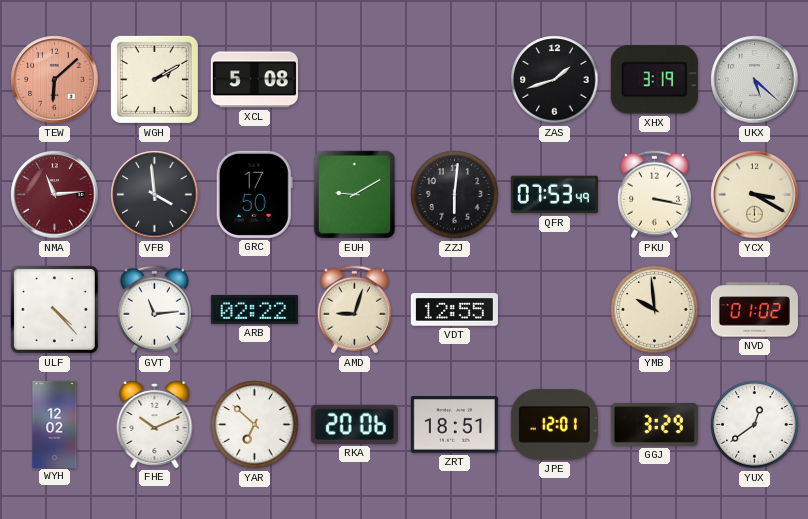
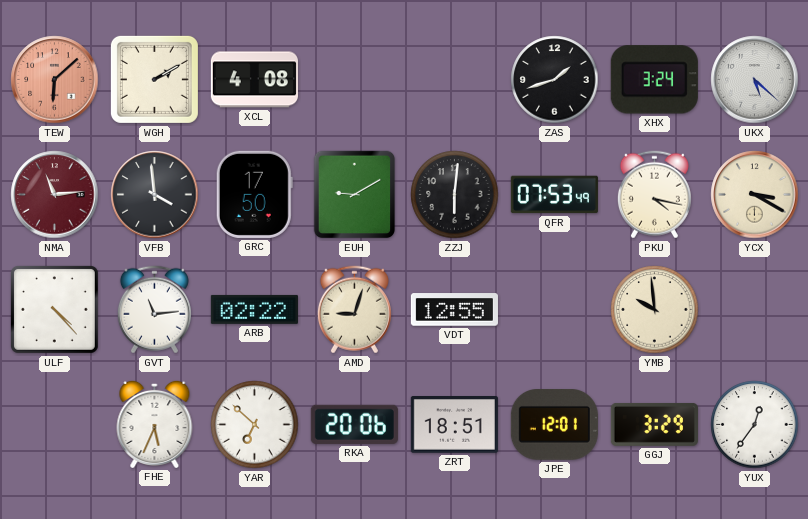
XCL: 5:08 -> 4:08 (254, 80)
XHX: 3:19 -> 3:24 (654, 80)
PKU: 3:17 -> 4:17 (654, 195)
NVD: 01:02 -> none (754, 310)
WYH: 12:02 -> none (55, 424)
FHE: 10:11 -> 5:34 (155, 424)
YUX: 12:39 -> 12:36 (755, 425)
